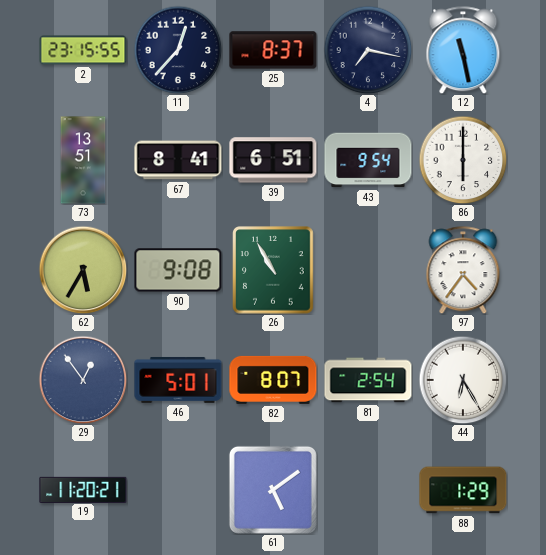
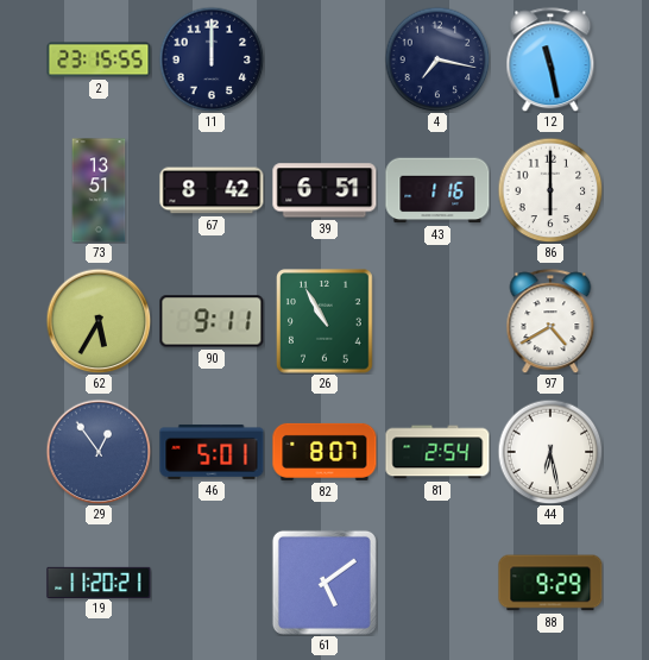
11: 12:37 -> 12:00 (212, 59)
25: 8:37 -> none (273, 50)
67: 8:41 -> 8:42 (212, 190)
43: 9:54 -> 1:16 (437, 190)
90: 9:08 -> 9:11 (212, 321)
97: 4:36 -> 4:40 (550, 321)
44: 6:25 -> 6:28 (550, 452)
88: 1:29 -> 9:29 (550, 583)
